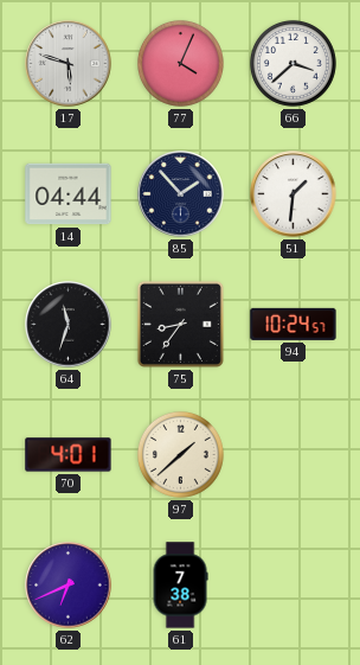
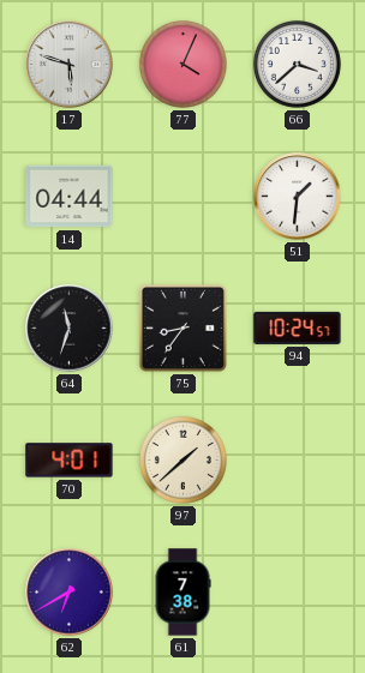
85: 1:53 -> none (181, 194)
62: 6:41 -> 6:40 (70, 593)
